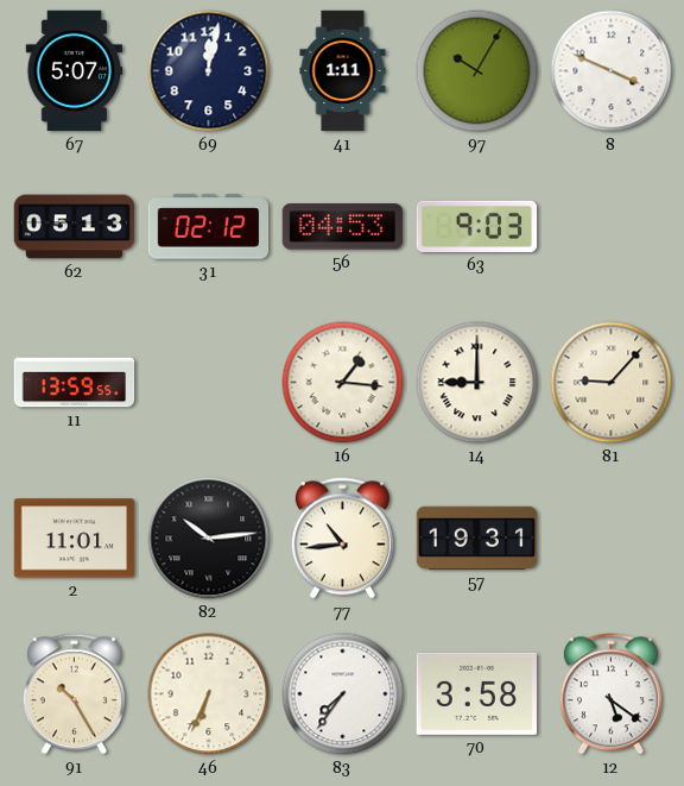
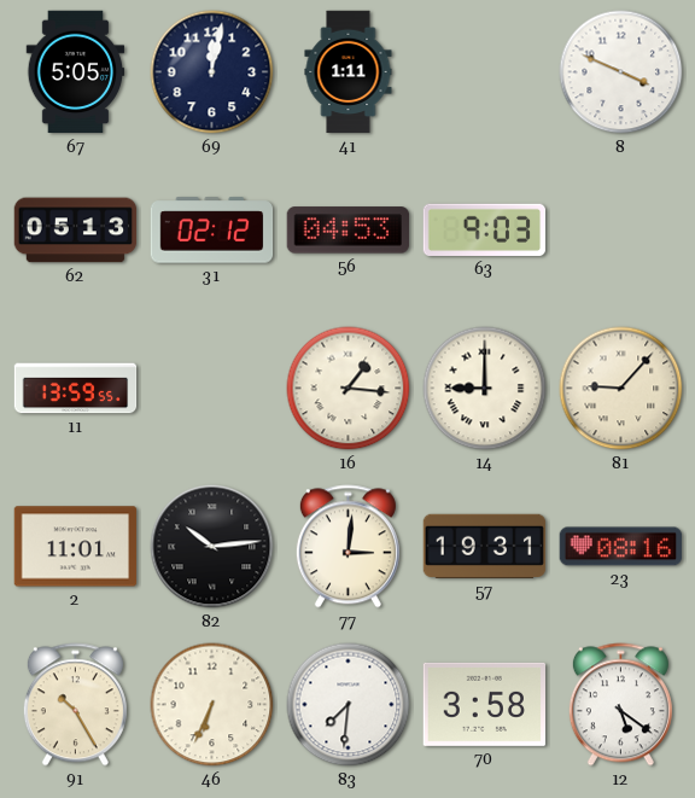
67: 5:07 -> 5:05 (76, 72)
97: 10:05 -> none (477, 71)
77: 10:44 -> 3:01 (347, 547)
23: none -> 08:16 (621, 547)
83: 7:36 -> 7:31 (349, 705)
